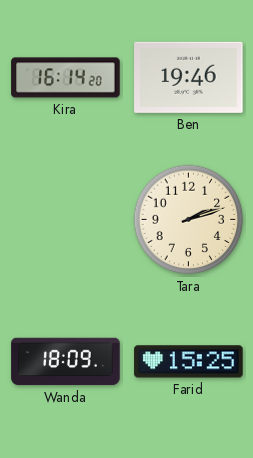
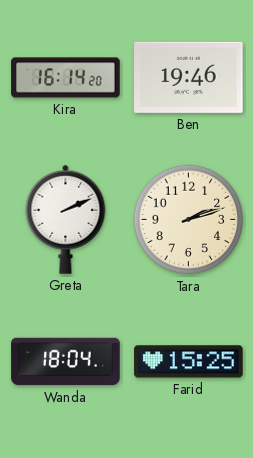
Greta: none -> 2:11 (66, 219)
Wanda: 18:09 -> 18:04 (66, 362)
